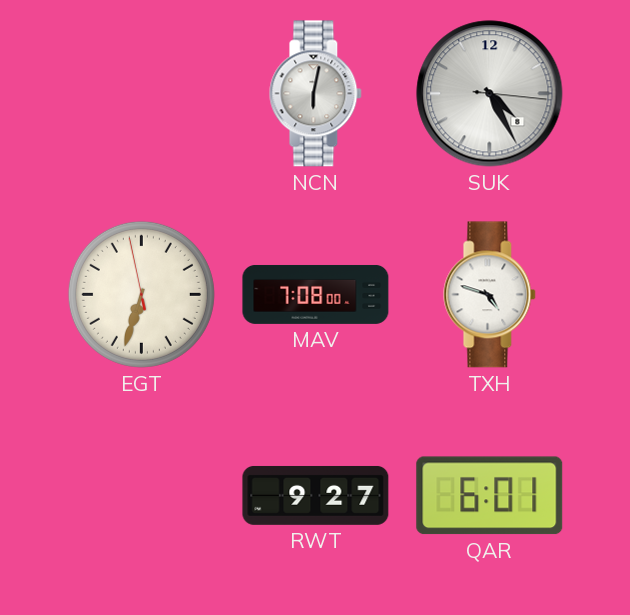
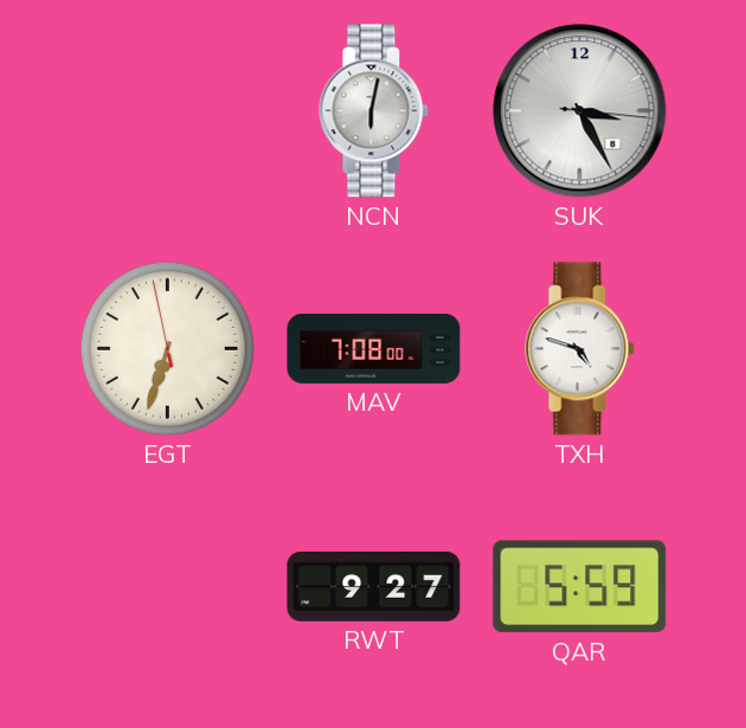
SUK: 4:25 -> 3:25 (580, 111)
QAR: 6:01 -> 5:59 (580, 587)
